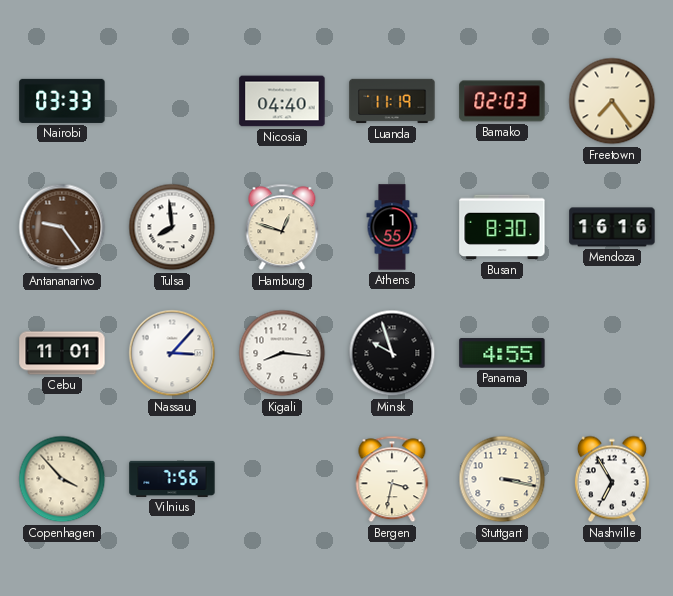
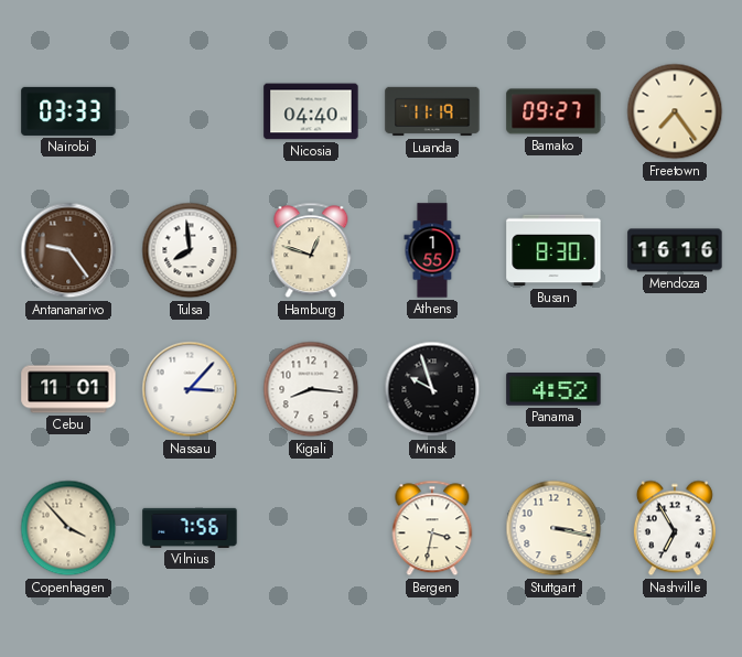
Bamako: 02:03 -> 09:27 (553, 111)
Panama: 4:55 -> 4:52 (553, 389)
